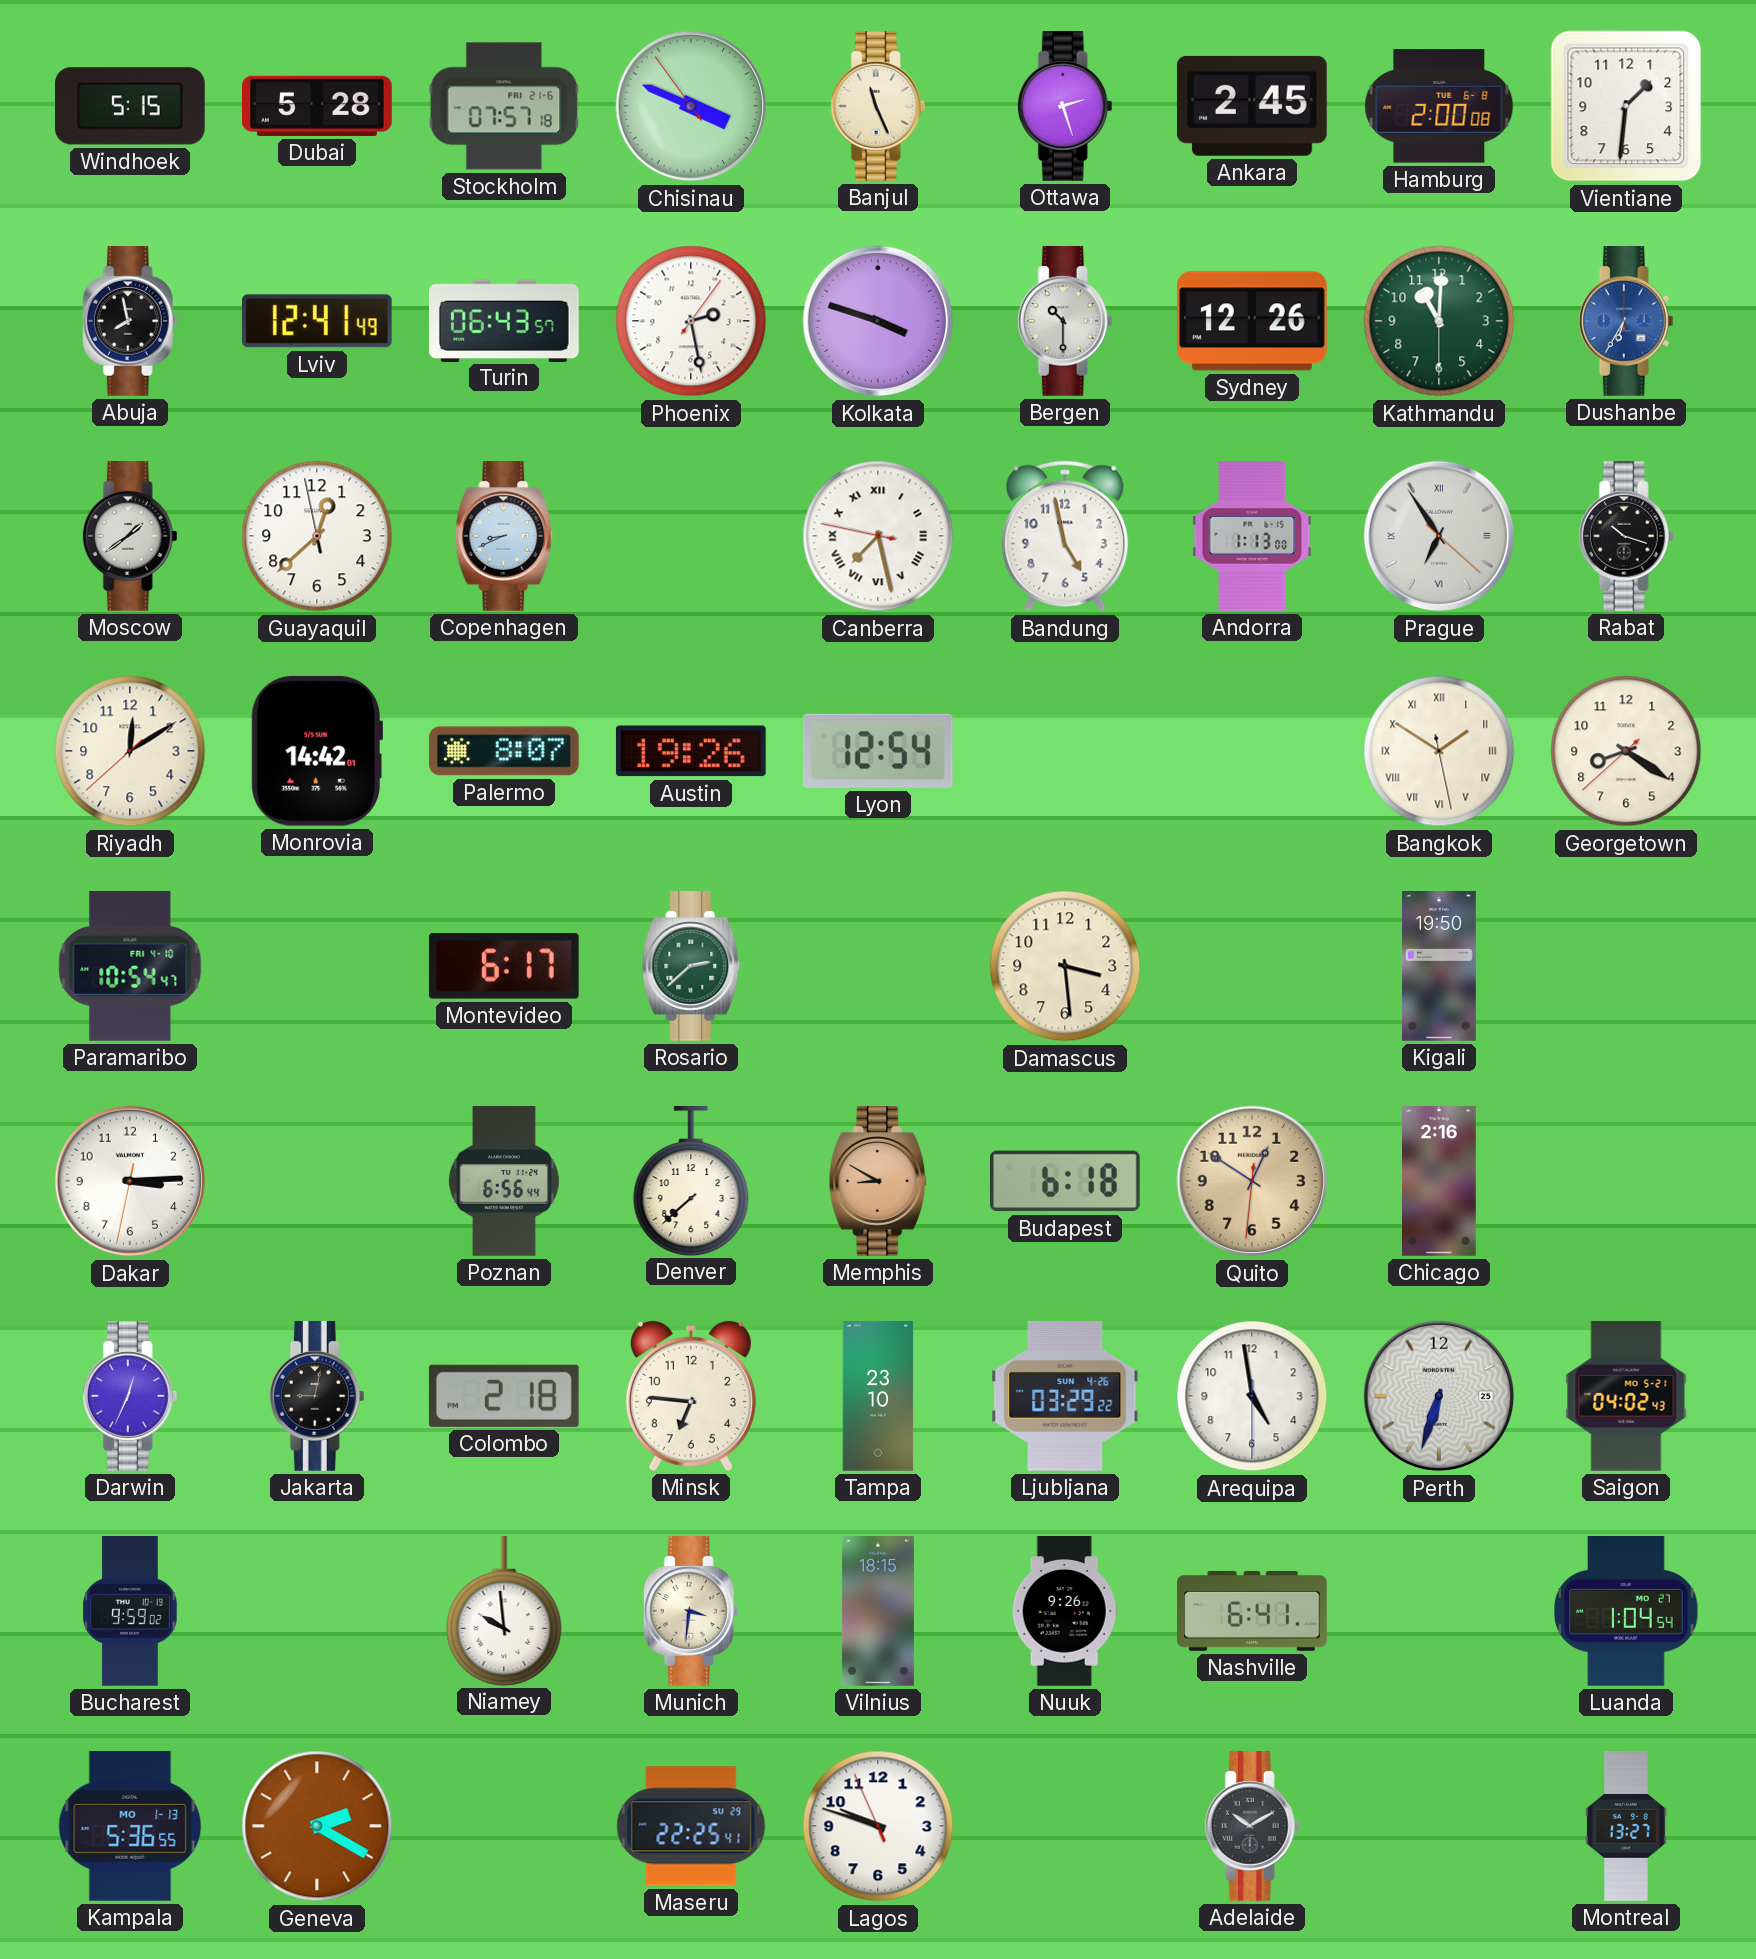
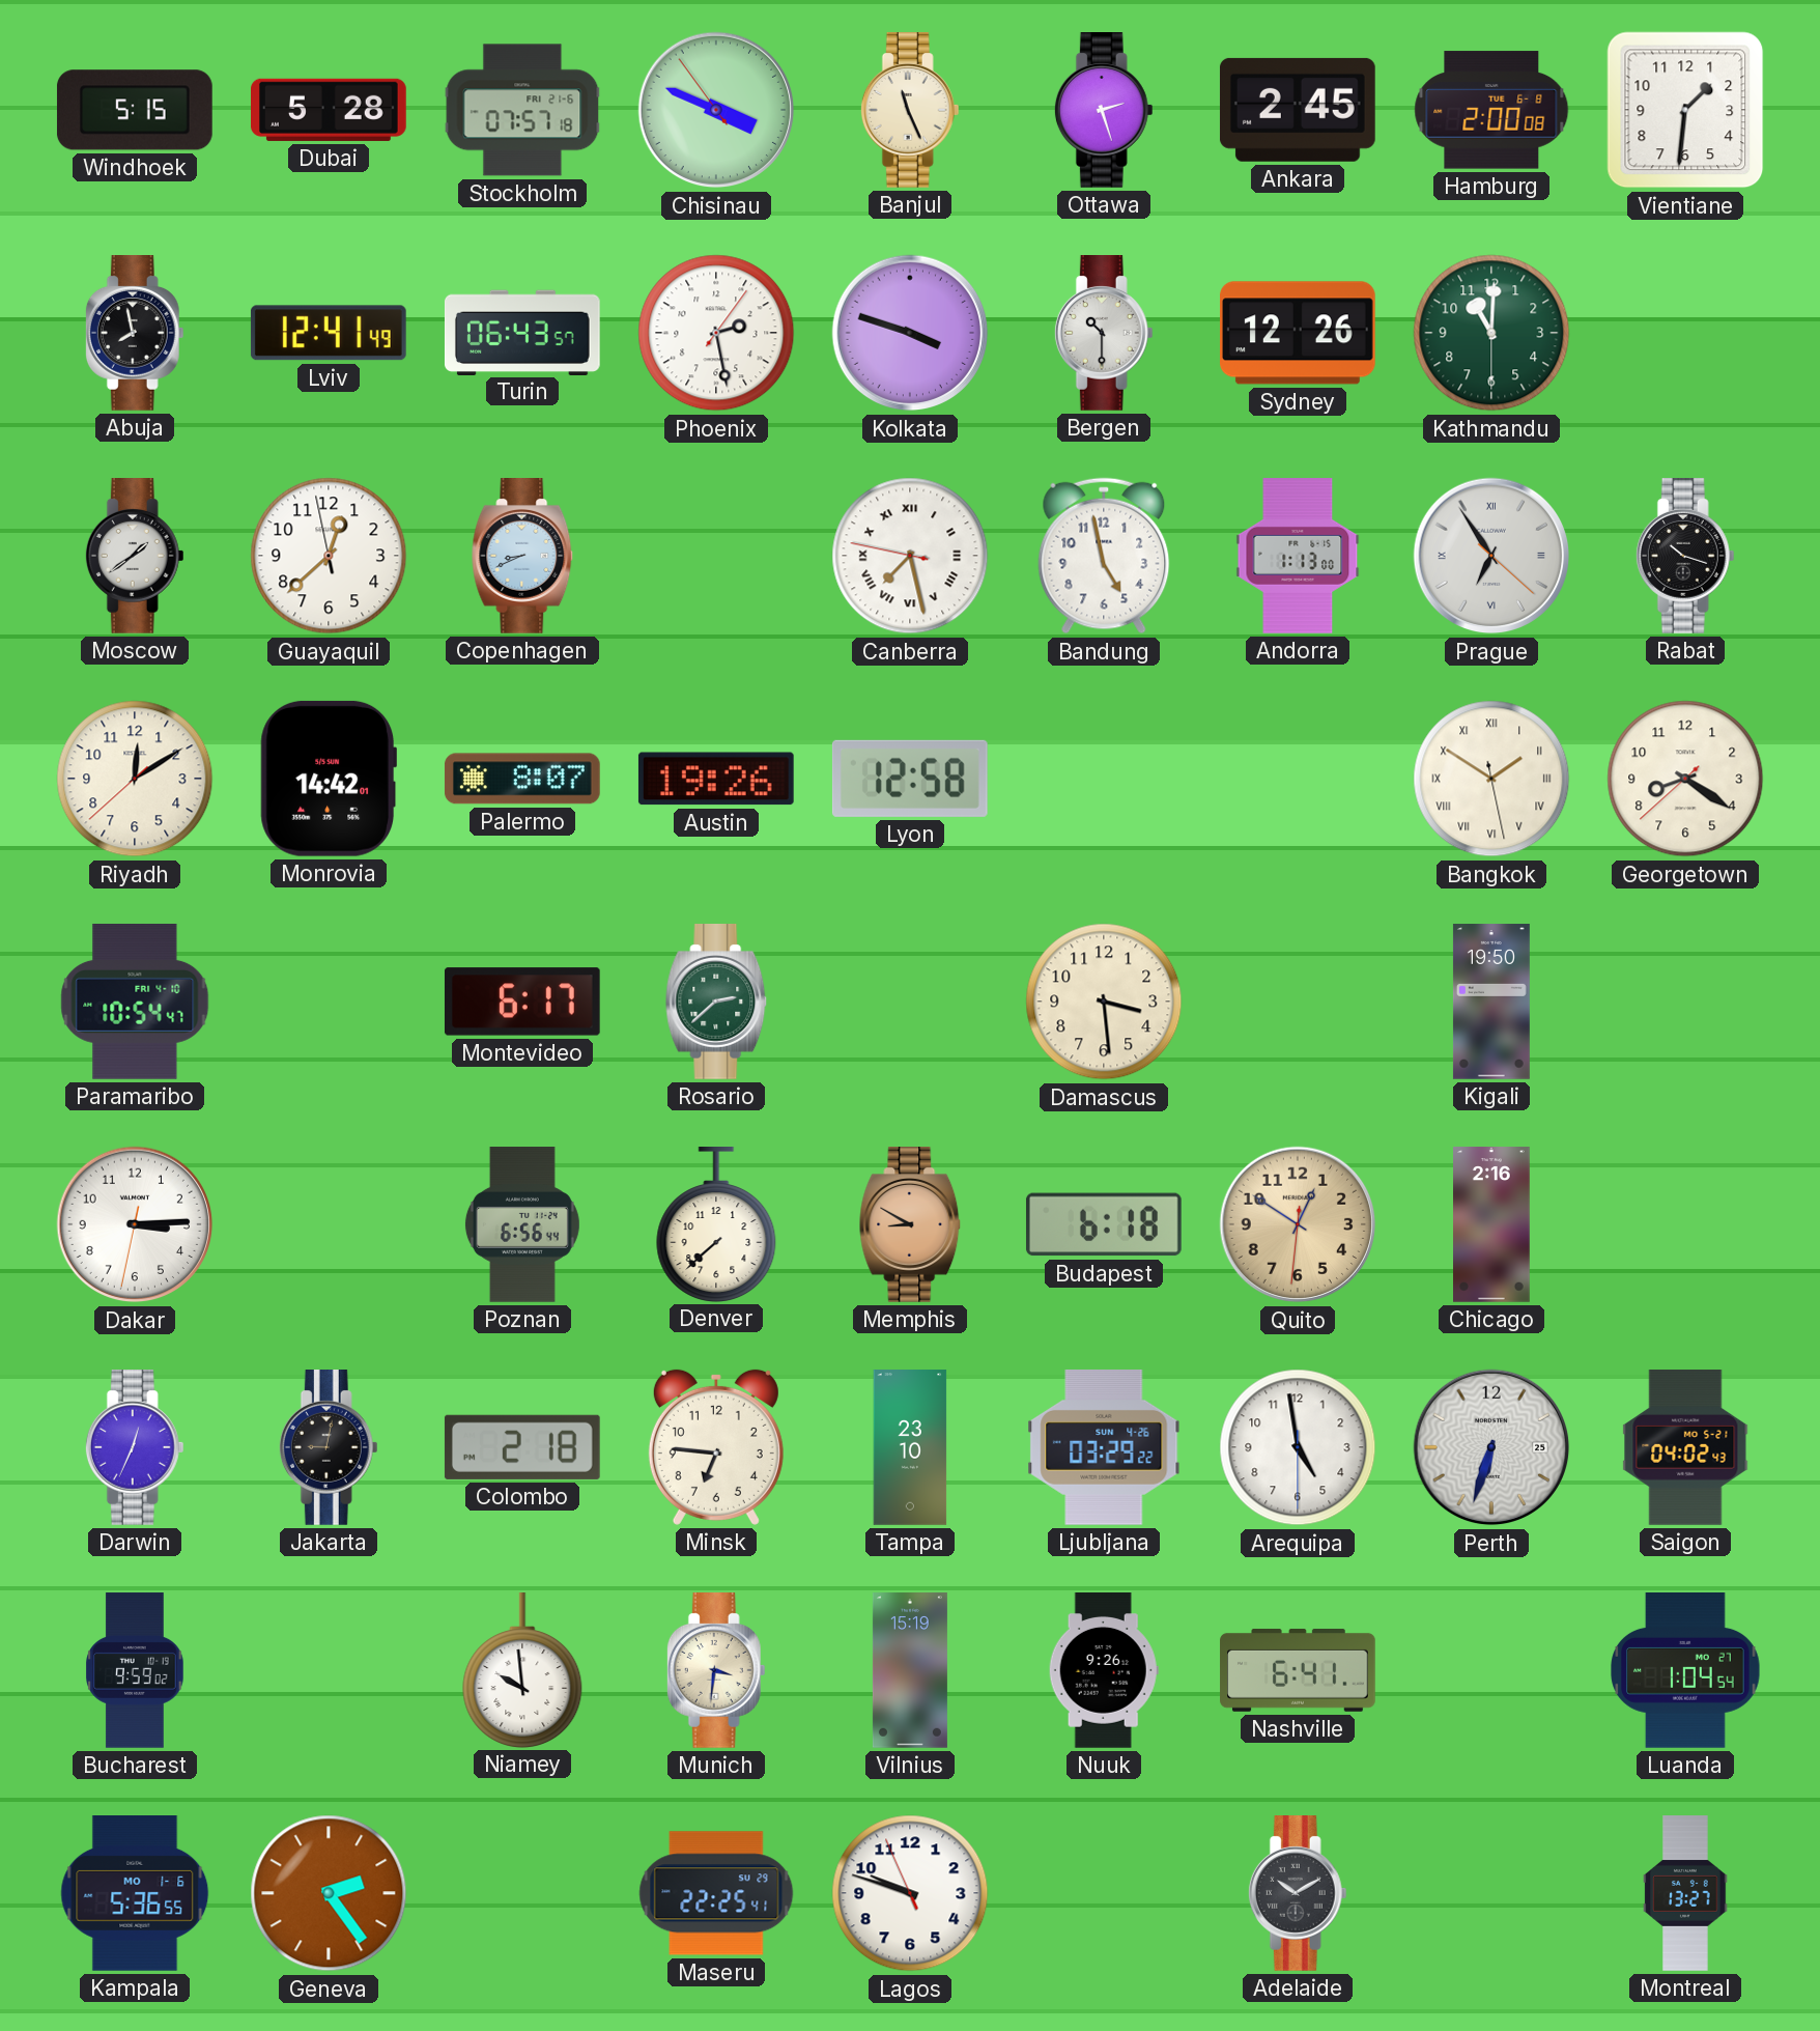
Dushanbe: 6:35 -> none (1626, 322)
Lyon: 12:54 -> 12:58 (910, 779)
Vilnius: 18:15 -> 15:19 (910, 1670)
Kampala date: MO 1-13 -> MO 1-6 (135, 1894)
Geneva: 2:20 -> 2:24 (329, 1893)
